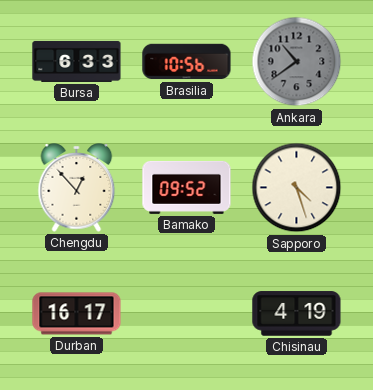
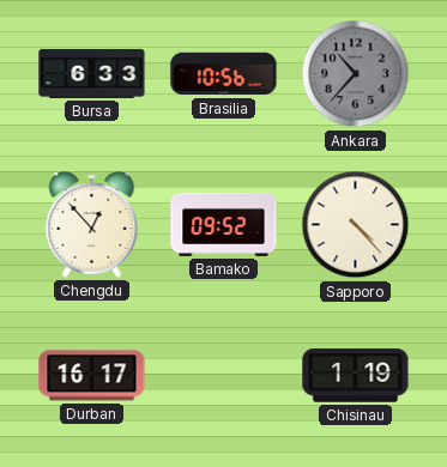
Ankara: 10:39 -> 10:37 (356, 74)
Sapporo: 4:27 -> 4:23 (356, 225)
Chisinau: 4:19 -> 1:19 (356, 376)
